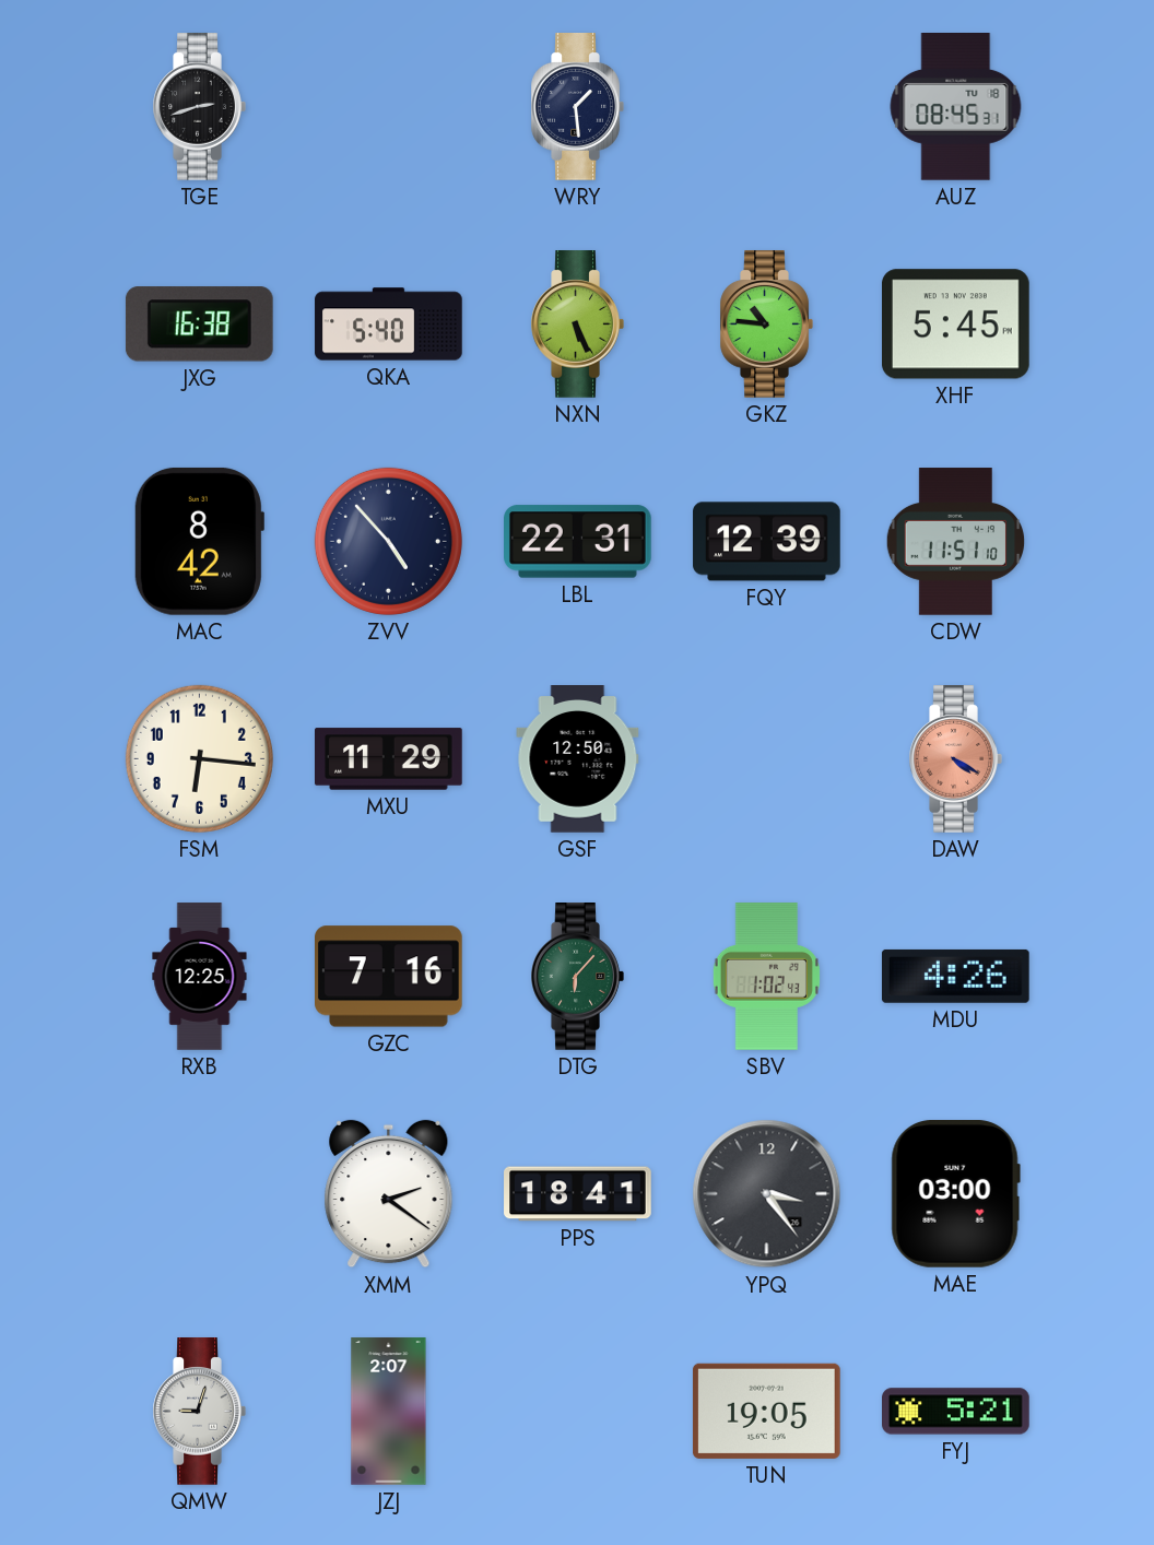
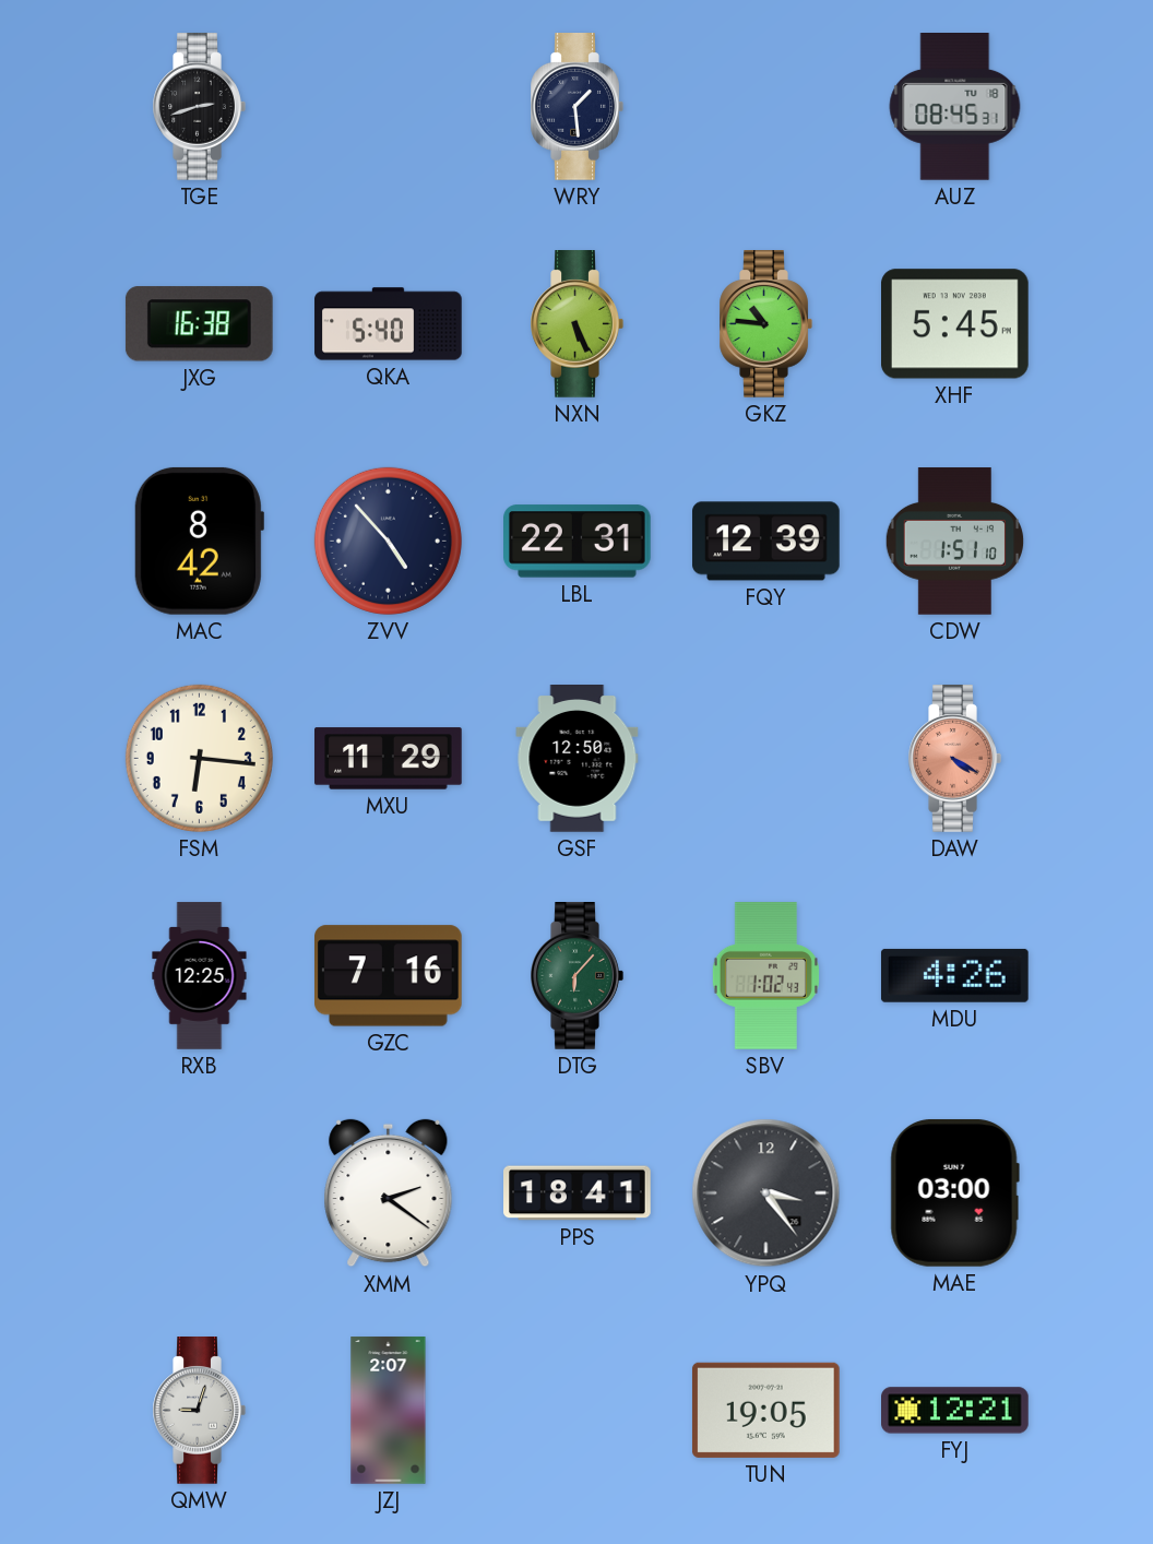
CDW: 11:51 -> 1:51 (955, 542)
FYJ: 5:21 -> 12:21 (955, 1411)
